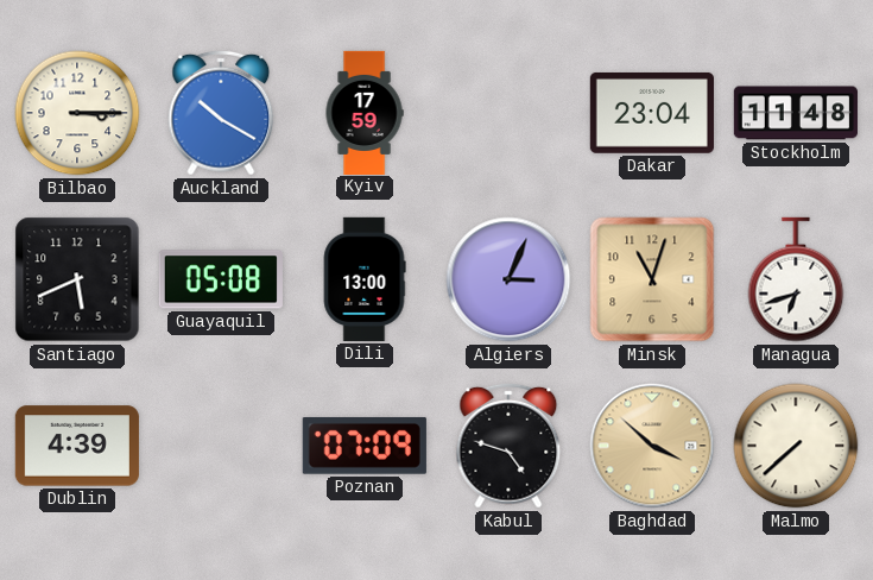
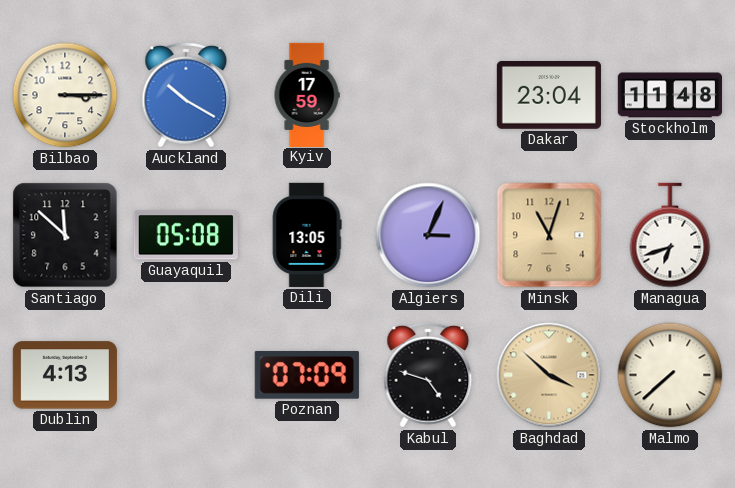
Santiago: 5:41 -> 11:52 (65, 235)
Dili: 13:00 -> 13:05 (307, 235)
Dublin: 4:39 -> 4:13 (65, 375)
